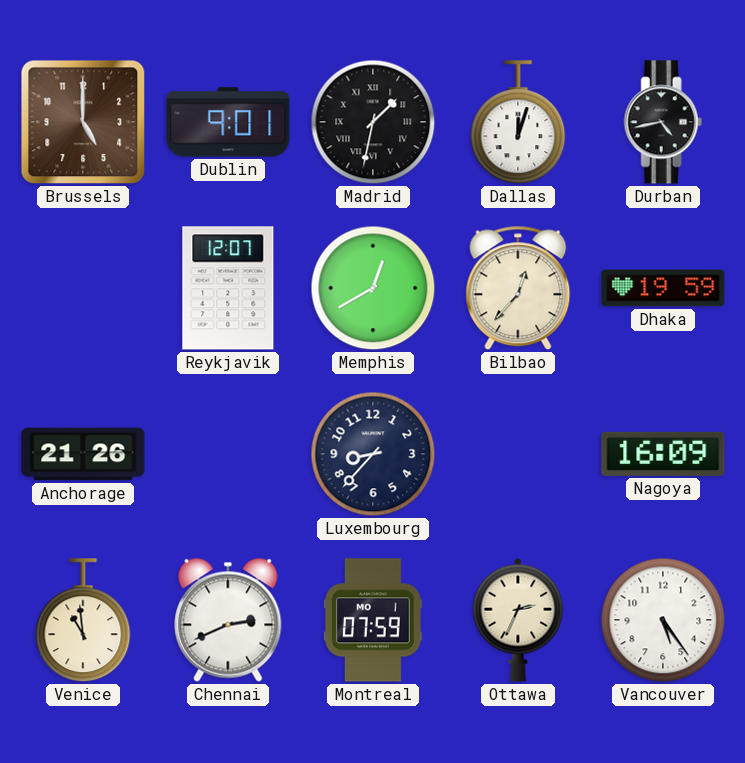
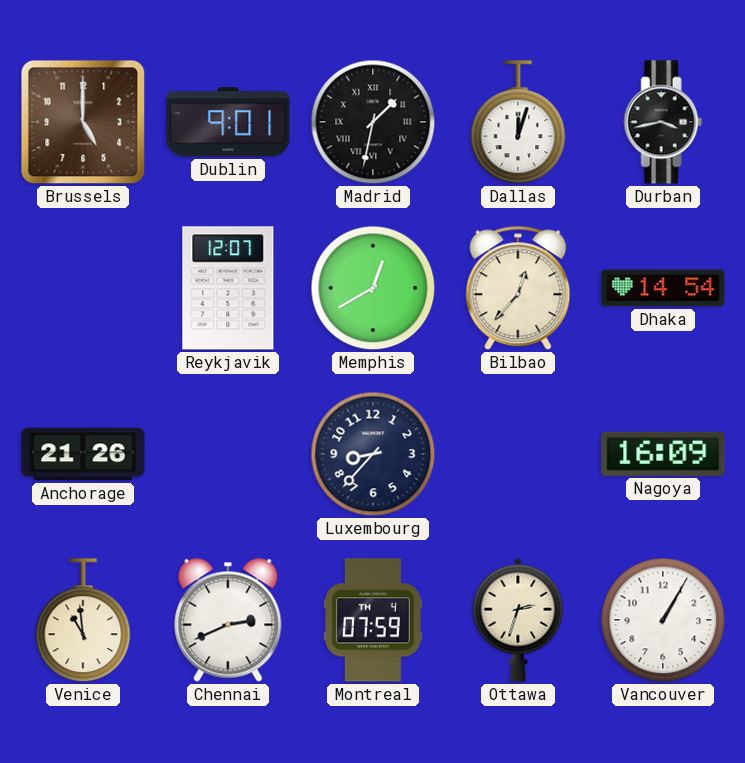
Durban: 4:43 -> 3:43 (663, 122)
Dhaka: 19:59 -> 14:54 (663, 288)
Montreal date: MO 1 -> TH 4 (373, 620)
Ottawa: 2:34 -> 2:33 (518, 620)
Vancouver: 5:24 -> 1:05 (663, 620)
